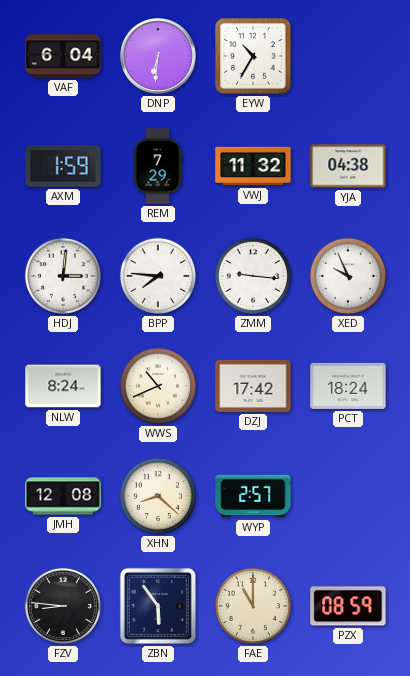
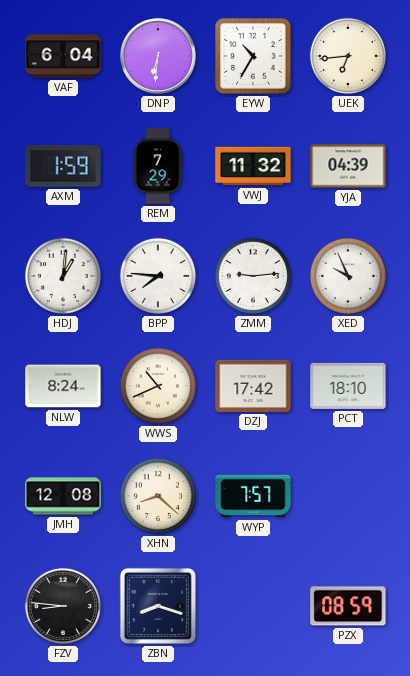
UEK: none -> 6:44 (348, 56)
YJA: 04:38 -> 04:39 (348, 166)
HDJ: 3:01 -> 1:01 (63, 276)
ZMM: 9:16 -> 9:14 (253, 276)
PCT: 18:24 -> 18:10 (348, 386)
WYP: 2:57 -> 7:57 (253, 496)
ZBN: 5:54 -> 8:18 (158, 606)
FAE: 11:00 -> none (253, 606)
